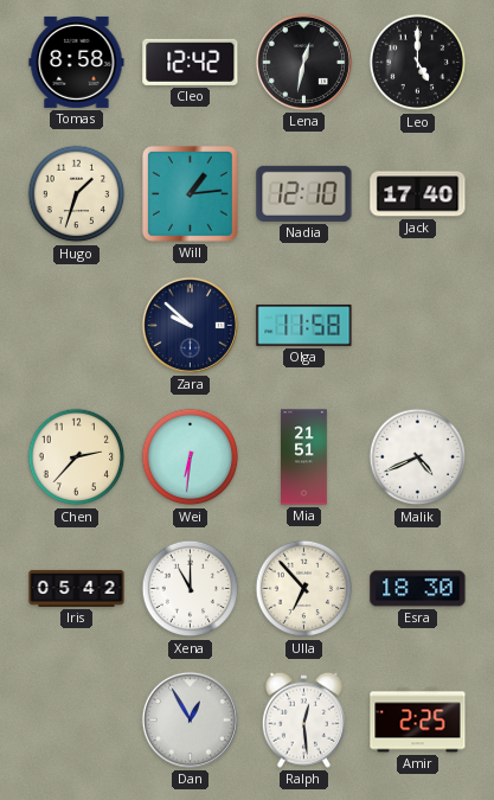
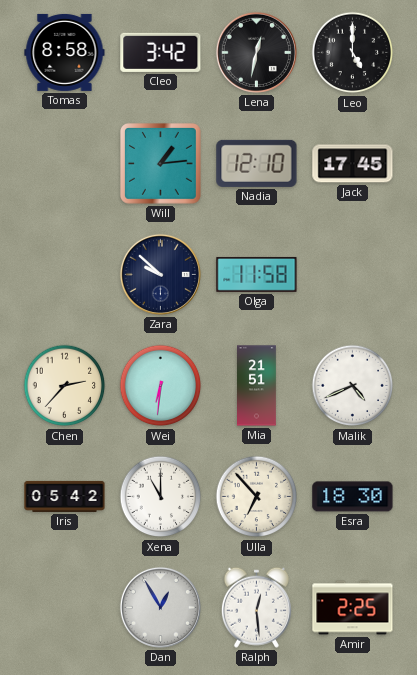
Cleo: 12:42 -> 3:42 (161, 52)
Hugo: 1:33 -> none (77, 194)
Jack: 17:40 -> 17:45 (353, 164)
